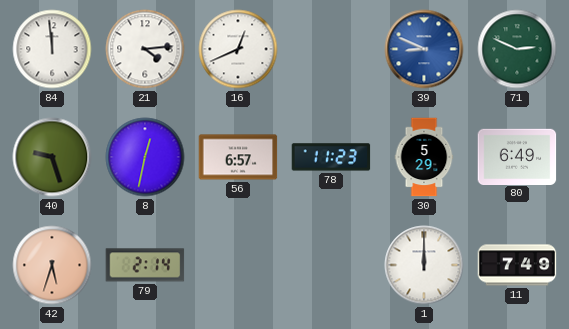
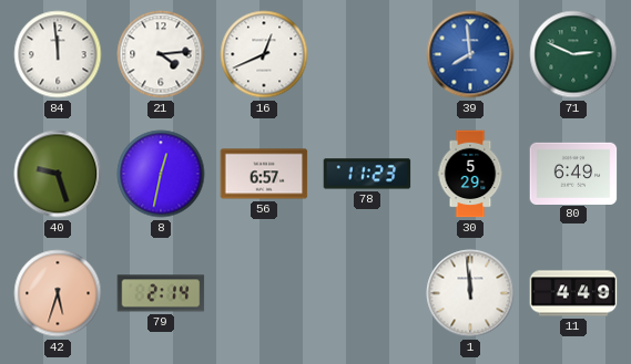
39: 8:49 -> 7:59 (470, 54)
1: 12:00 -> 11:59 (470, 293)
11: 7:49 -> 4:49 (573, 293)
